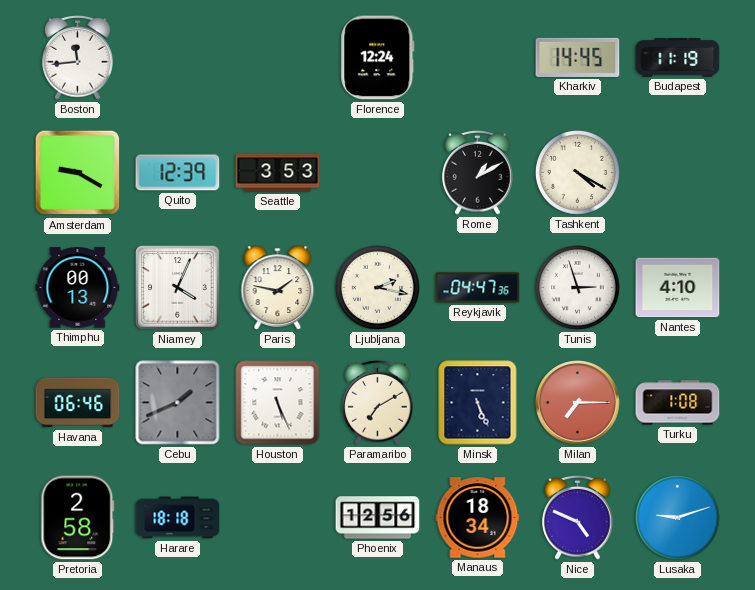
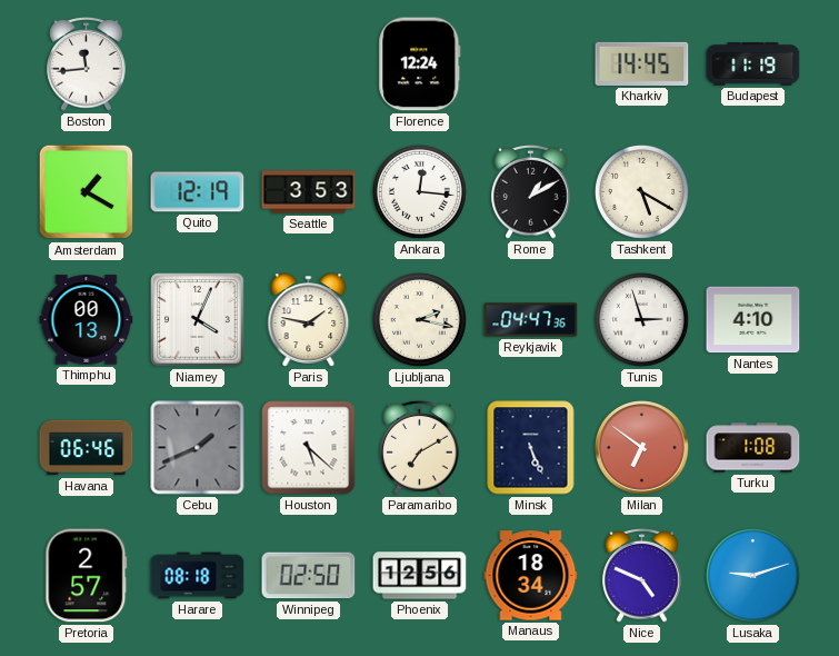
Amsterdam: 9:20 -> 1:20 (87, 192)
Quito: 12:39 -> 12:19 (198, 192)
Ankara: none -> 12:16 (419, 191)
Tashkent: 4:20 -> 5:20 (641, 191)
Houston: 5:26 -> 5:22 (309, 448)
Milan: 7:15 -> 6:51 (642, 448)
Pretoria: 2:58 -> 2:57 (87, 576)
Harare: 18:18 -> 08:18 (198, 576)
Winnipeg: none -> 02:50 (309, 576)
